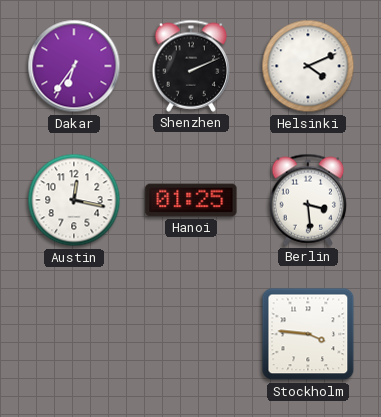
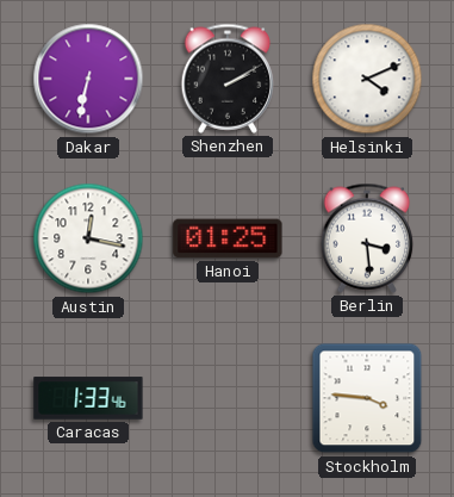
Dakar: 6:36 -> 6:32 (88, 79)
Shenzhen: 2:11 -> 2:10 (228, 79)
Caracas: none -> 1:33 (88, 398)
